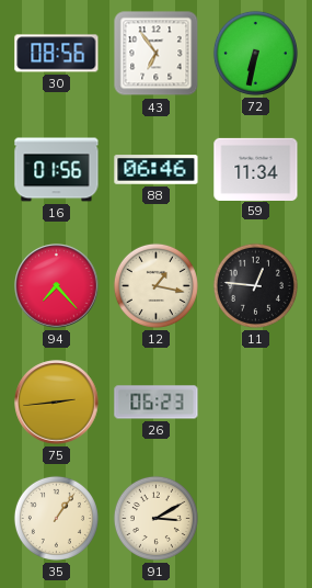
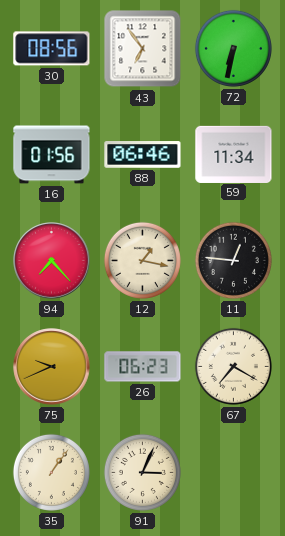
75: 2:44 -> 9:41 (52, 367)
67: none -> 7:20 (233, 366)
91: 3:10 -> 3:04 (142, 472)
